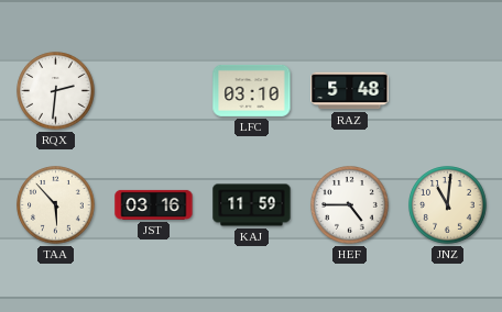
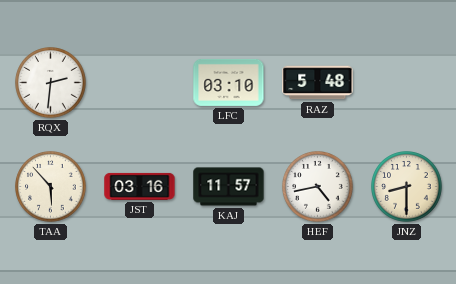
KAJ: 11:59 -> 11:57 (229, 187)
HEF: 4:45 -> 4:43 (318, 187)
JNZ: 11:01 -> 8:30 (407, 187)
